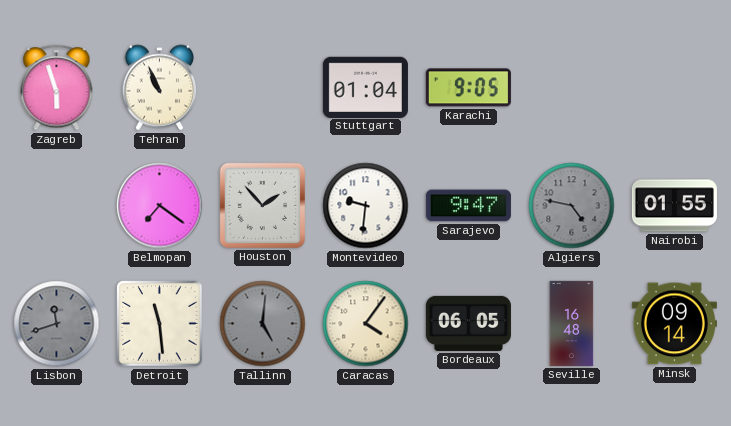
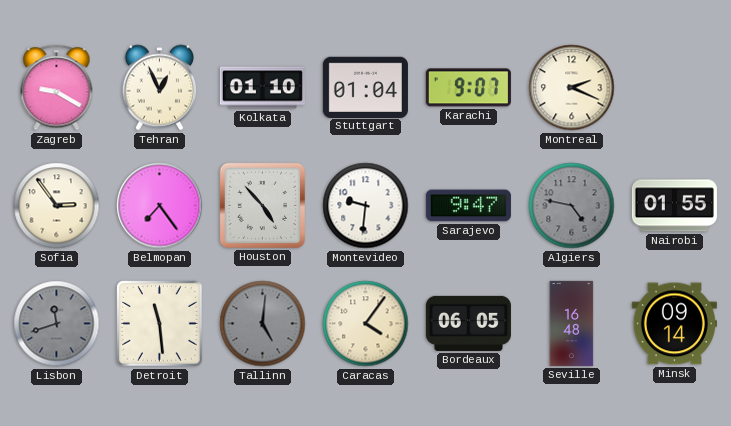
Zagreb: 5:57 -> 9:20 (57, 88)
Tehran: 10:56 -> 12:56 (160, 88)
Kolkata: none -> 01:10 (262, 88)
Karachi: 9:05 -> 9:07 (468, 88)
Montreal: none -> 2:19 (572, 88)
Sofia: none -> 2:54 (57, 206)
Belmopan: 7:21 -> 7:24 (160, 206)
Houston: 1:53 -> 4:53 (262, 205)
